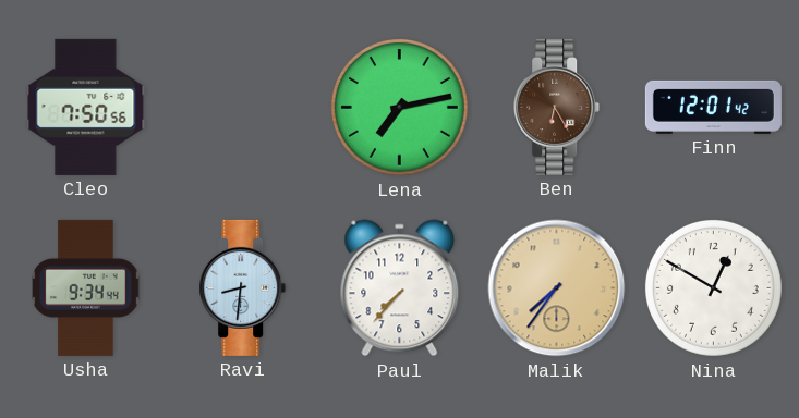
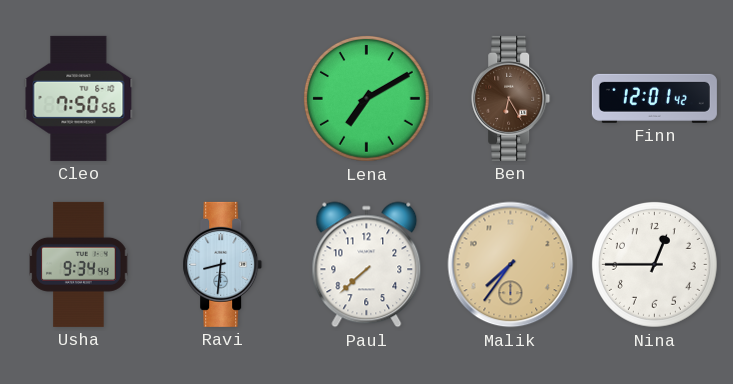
Lena: 7:13 -> 7:10 (366, 98)
Paul: 7:37 -> 7:38 (367, 265)
Nina: 12:50 -> 12:45 (654, 264)
